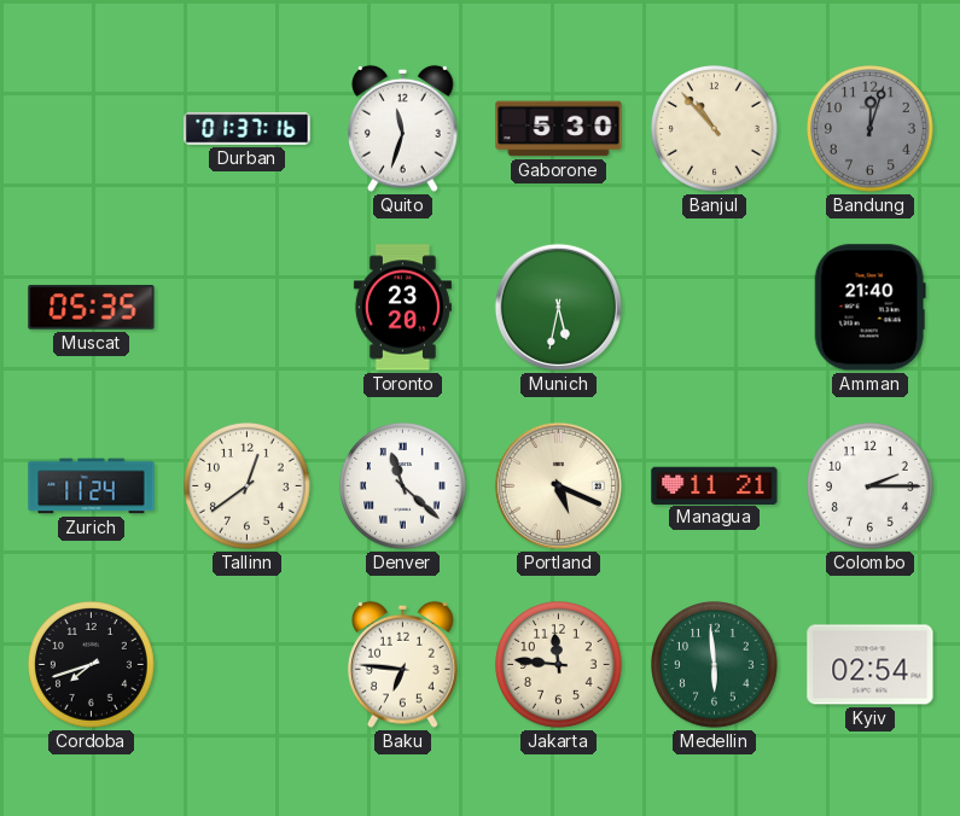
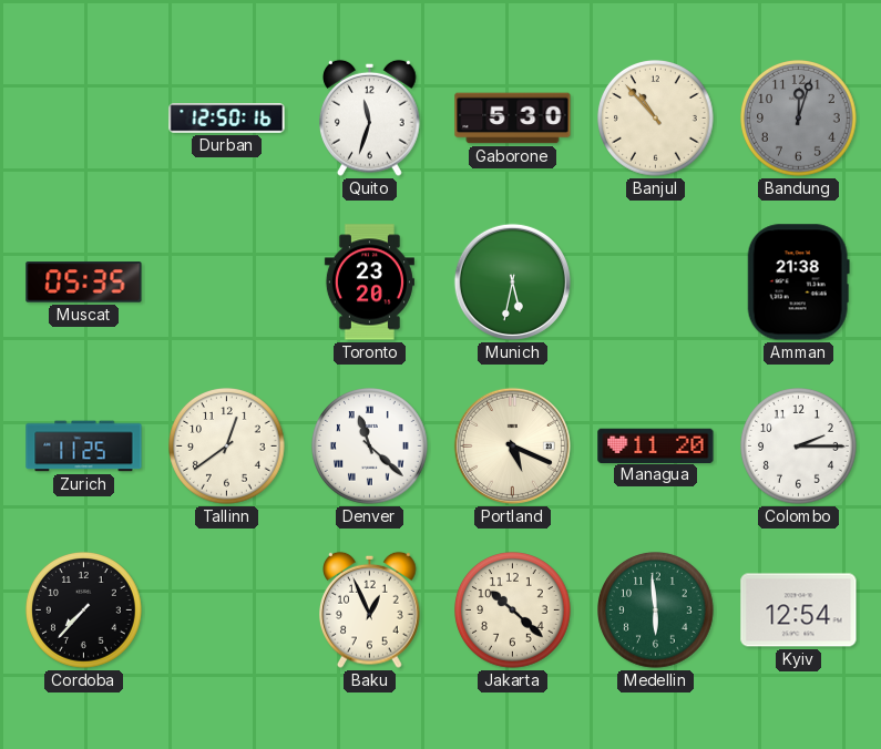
Durban: 01:37 -> 12:50 (227, 119)
Amman: 21:40 -> 21:38 (798, 283)
Zurich: 11:24 -> 11:25 (84, 447)
Managua: 11:21 -> 11:20 (656, 445)
Cordoba: 7:42 -> 7:37 (84, 611)
Baku: 6:46 -> 12:56 (370, 609)
Jakarta: 11:46 -> 10:22 (513, 611)
Kyiv: 02:54 -> 12:54 (799, 611)
